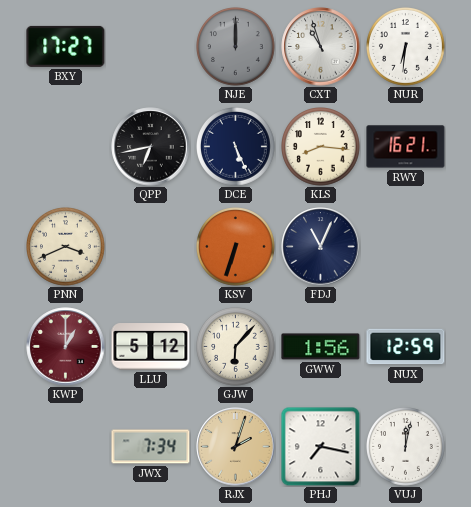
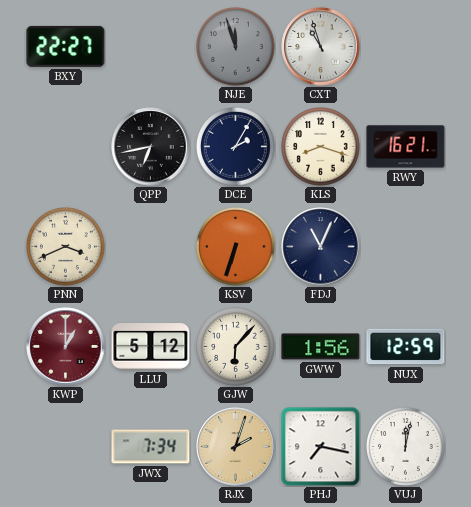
BXY: 17:27 -> 22:27 (66, 46)
NJE: 12:00 -> 11:57 (236, 47)
NUR: 6:31 -> none (406, 47)
DCE: 5:26 -> 2:05 (236, 147)
KLS: 8:16 -> 8:18 (321, 147)
